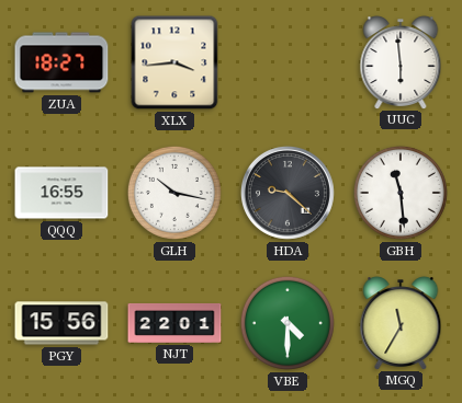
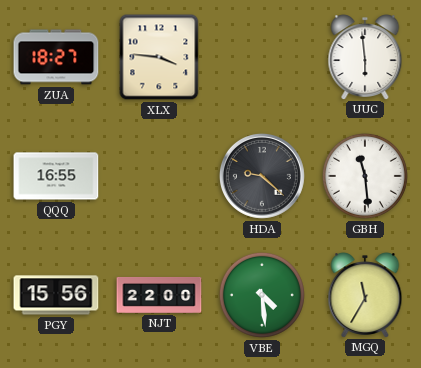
XLX: 3:44 -> 3:46 (159, 57)
GLH: 10:17 -> none (174, 193)
NJT: 22:01 -> 22:00 (159, 295)
VBE: 4:30 -> 4:29 (262, 295)
